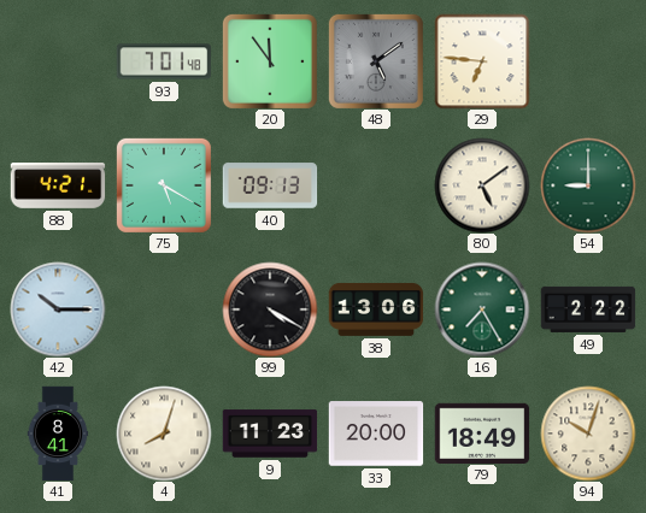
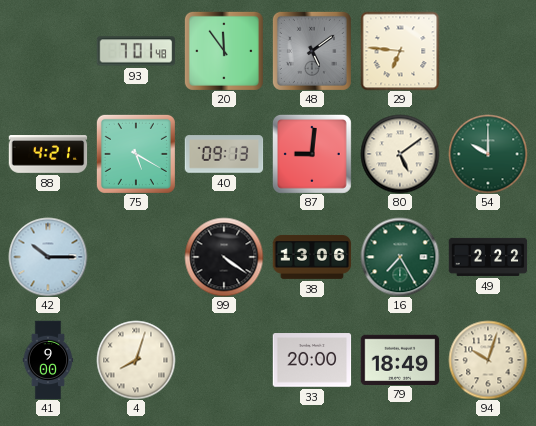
87: none -> 9:01 (312, 154)
54: 9:00 -> 10:00 (488, 154)
99: 4:20 -> 4:21 (224, 257)
41: 8:41 -> 9:00 (48, 360)
9: 11:23 -> none (270, 434)
